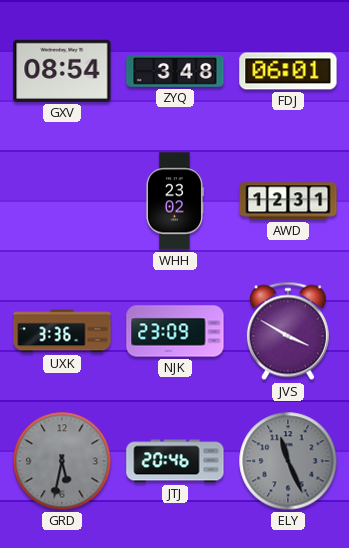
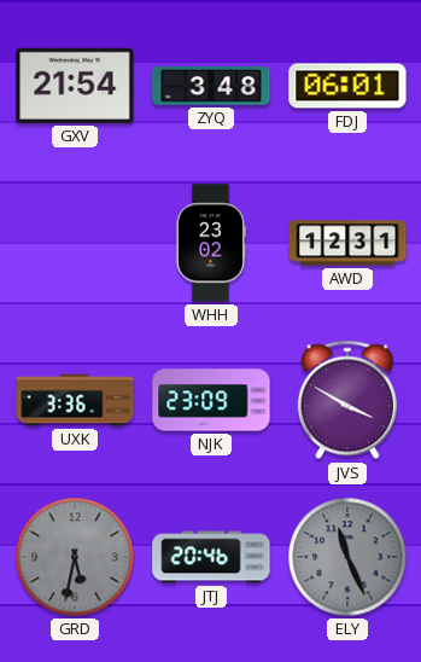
GXV: 08:54 -> 21:54 (75, 86)
